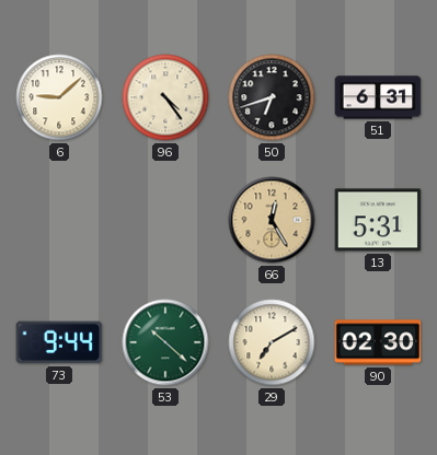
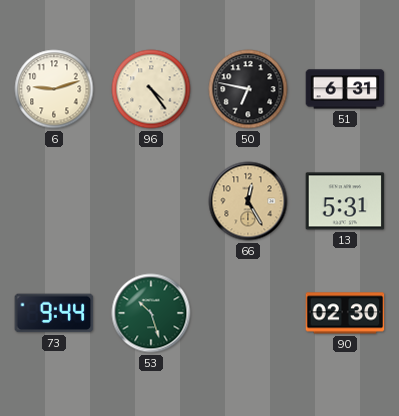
6: 9:08 -> 9:12 (54, 89)
50: 6:42 -> 6:47 (248, 89)
53: 10:22 -> 10:27 (151, 313)
29: 7:10 -> none (272, 342)
